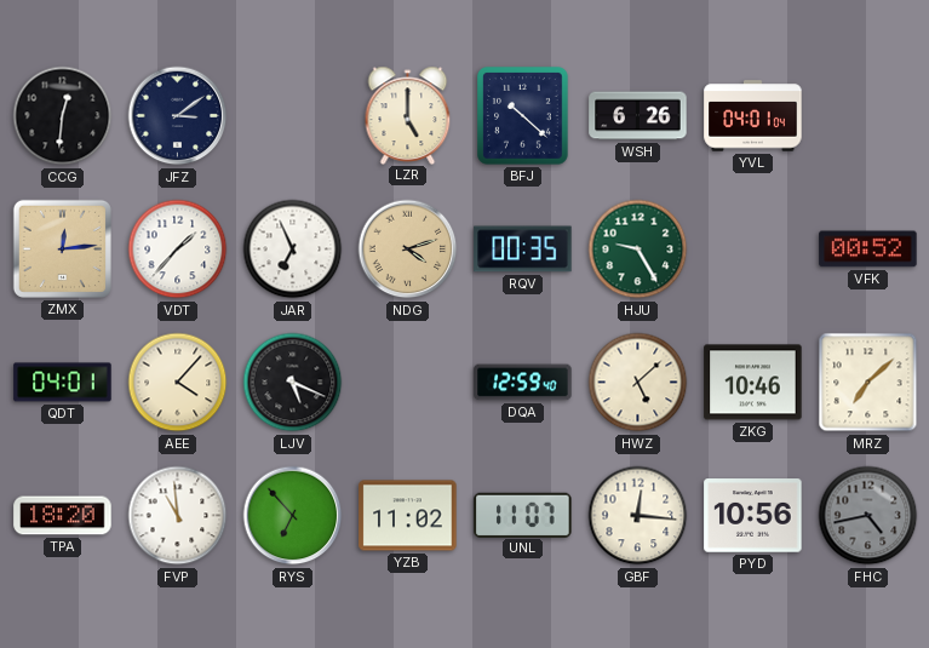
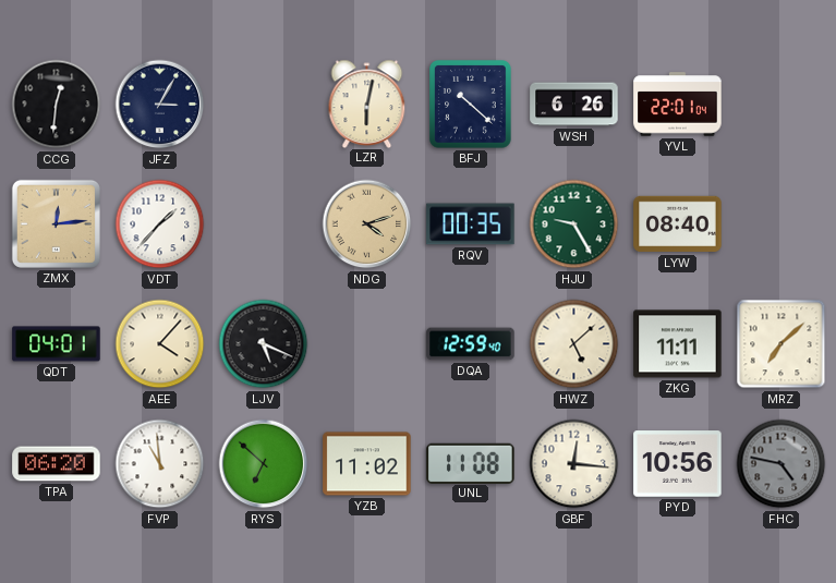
JFZ: 3:09 -> 3:05 (160, 105)
LZR: 5:00 -> 6:02 (367, 104)
YVL: 04:01 -> 22:01 (678, 105)
JAR: 6:56 -> none (293, 250)
LYW: none -> 08:40 (678, 224)
VFK: 00:52 -> none (868, 250)
ZKG: 10:46 -> 11:11 (678, 344)
TPA: 18:20 -> 06:20 (57, 464)
RYS: 6:53 -> 6:52 (264, 464)
UNL: 11:07 -> 11:08 (471, 463)
FHC: 4:43 -> 4:47 (782, 464)
